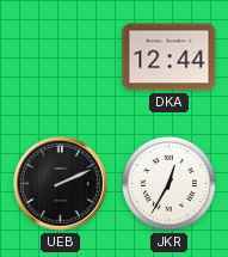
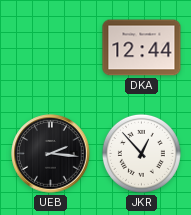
UEB: 2:11 -> 2:16 (51, 154)
JKR: 12:35 -> 12:53 (141, 153)
